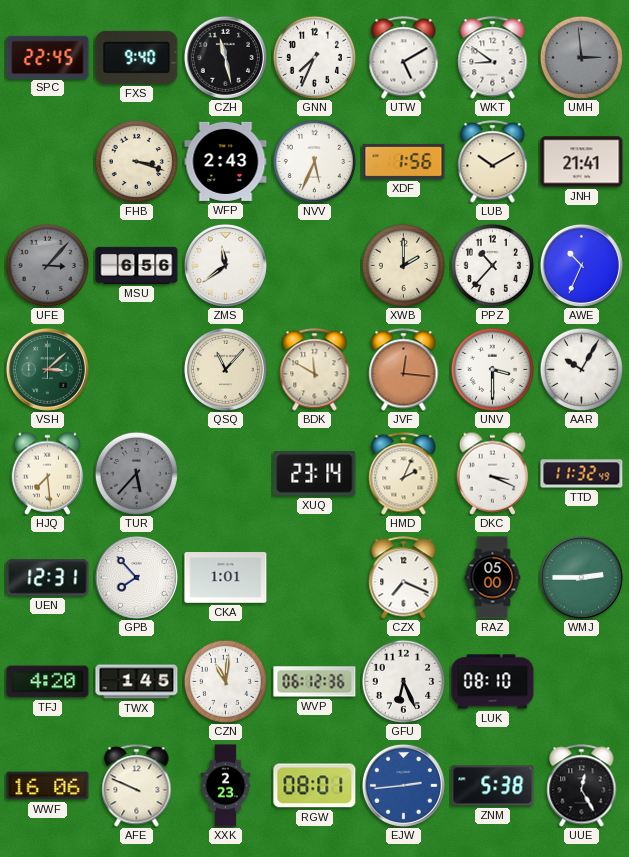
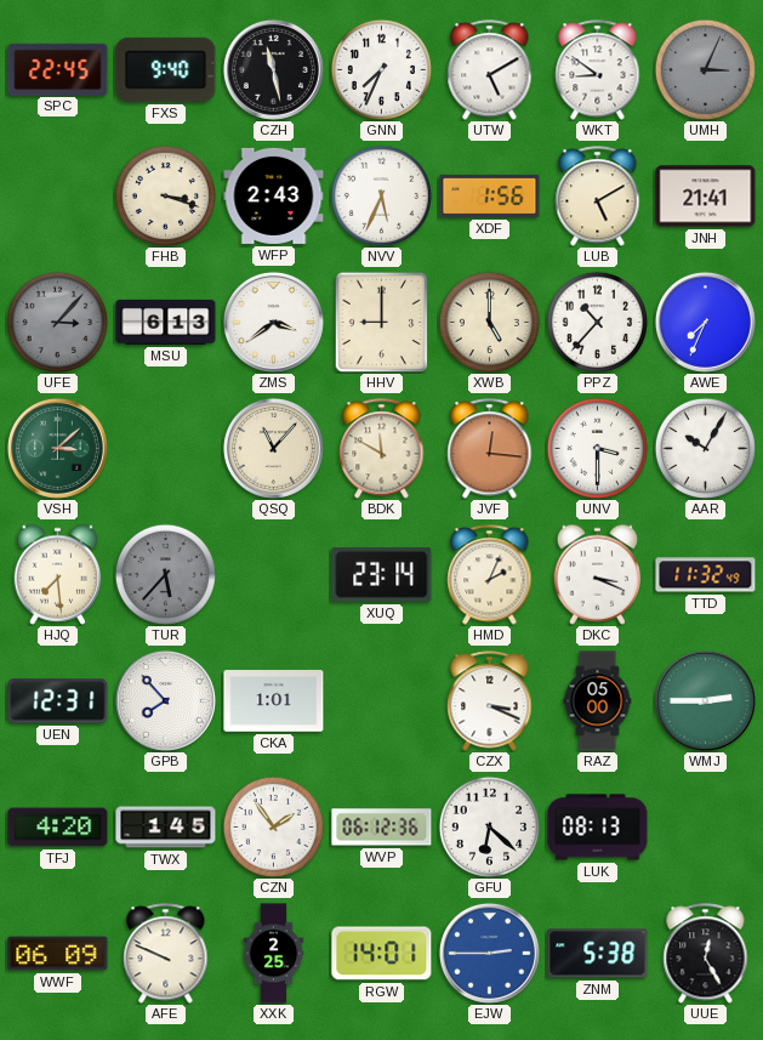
UMH: 2:59 -> 3:04 (705, 69)
LUB: 10:10 -> 5:10 (598, 197)
MSU: 6:56 -> 6:13 (166, 322)
ZMS: 11:39 -> 3:39 (273, 322)
HHV: none -> 9:00 (382, 322)
XWB: 2:00 -> 5:00 (489, 322)
AWE: 10:34 -> 7:34 (705, 322)
CZX: 7:19 -> 3:19 (490, 701)
CZN: 11:01 -> 1:54 (273, 826)
GFU: 6:26 -> 6:22 (489, 826)
LUK: 08:10 -> 08:13 (598, 828)
WWF: 16:06 -> 06:09 (58, 954)
XXK: 2:23 -> 2:25 (274, 954)
RGW: 08:01 -> 14:01 (382, 954)
EJW: 2:44 -> 2:45 (489, 953)
